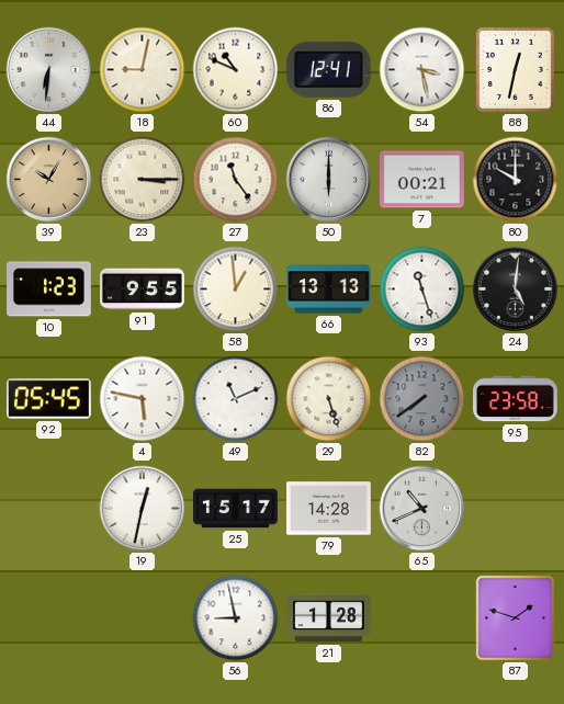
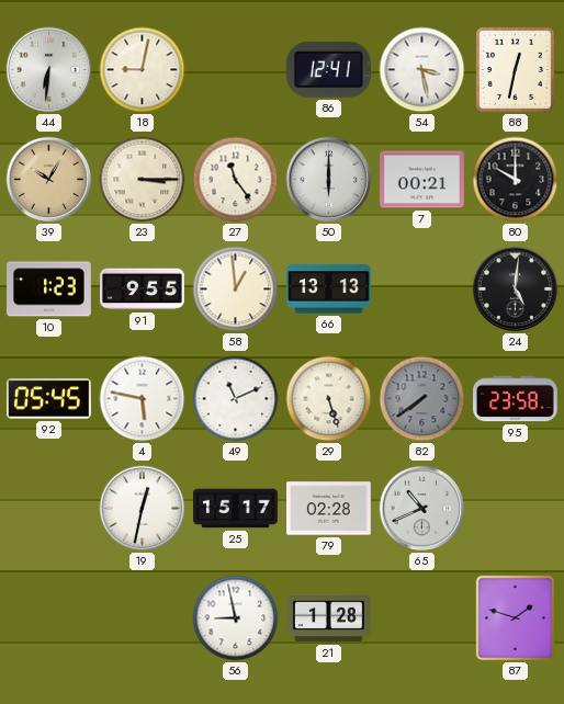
60: 10:49 -> none (236, 70)
93: 11:27 -> none (422, 289)
79: 14:28 -> 02:28 (329, 509)
